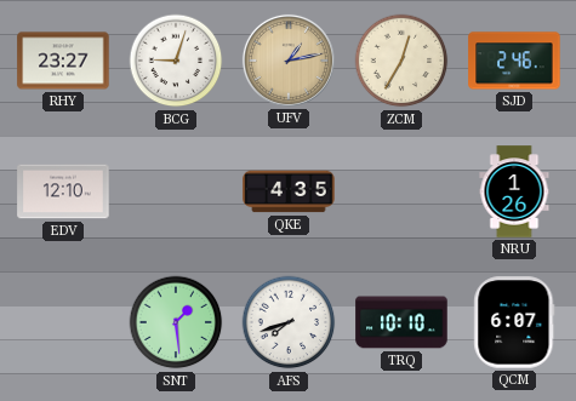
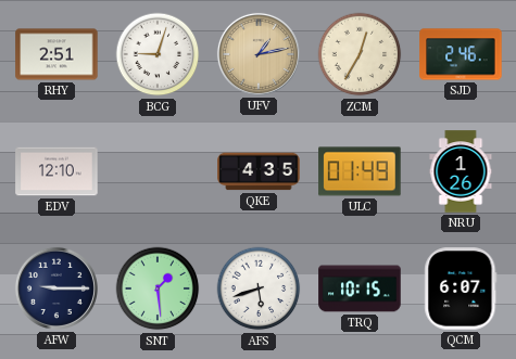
RHY: 23:27 -> 2:51 (56, 54)
ULC: none -> 01:49 (360, 171)
AFW: none -> 9:15 (56, 289)
AFS: 7:42 -> 5:42 (259, 289)
TRQ: 10:10 -> 10:15 (360, 289)
